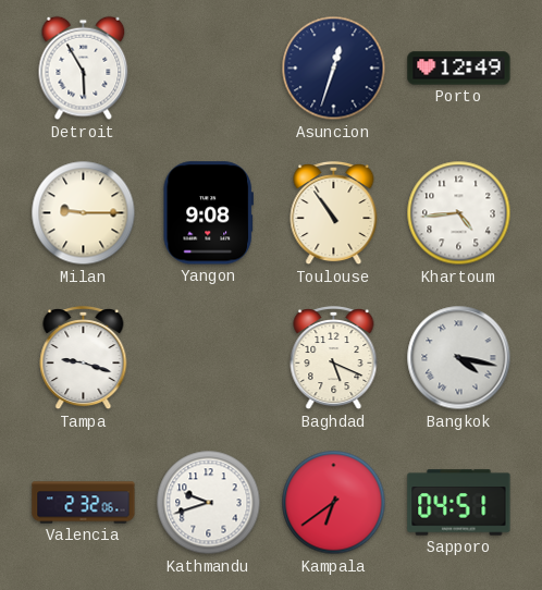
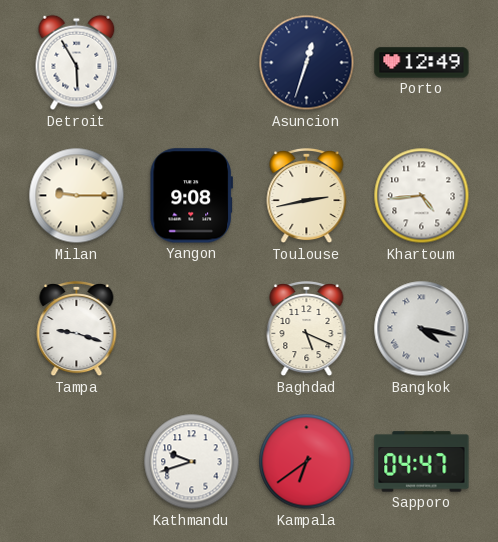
Toulouse: 10:54 -> 2:43 (307, 196)
Valencia: 2:32 -> none (84, 503)
Sapporo: 04:51 -> 04:47 (422, 462)
